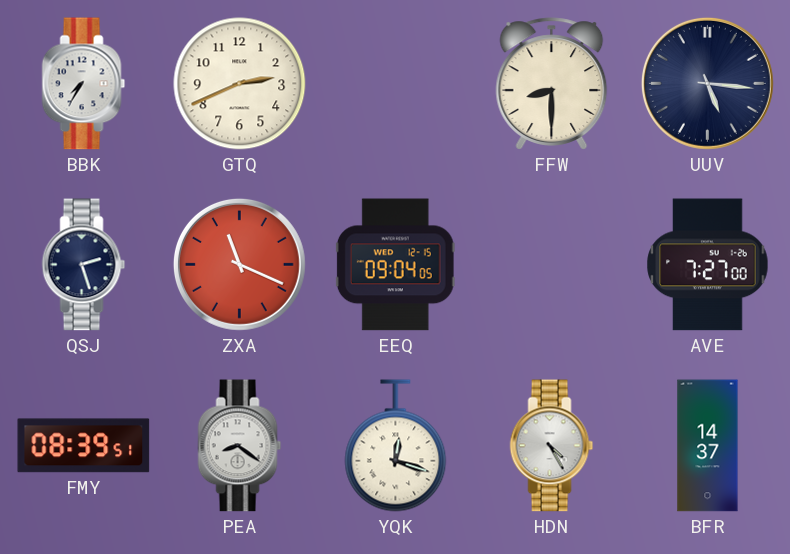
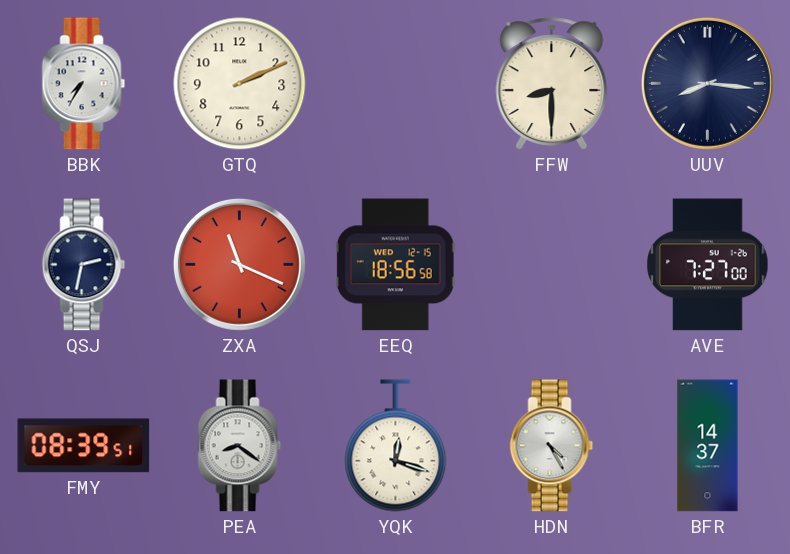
GTQ: 2:41 -> 2:11 (240, 84)
UUV: 5:16 -> 8:16 (707, 83)
QSJ: 2:27 -> 2:32 (84, 265)
EEQ: 09:04 -> 18:56 (395, 265)
